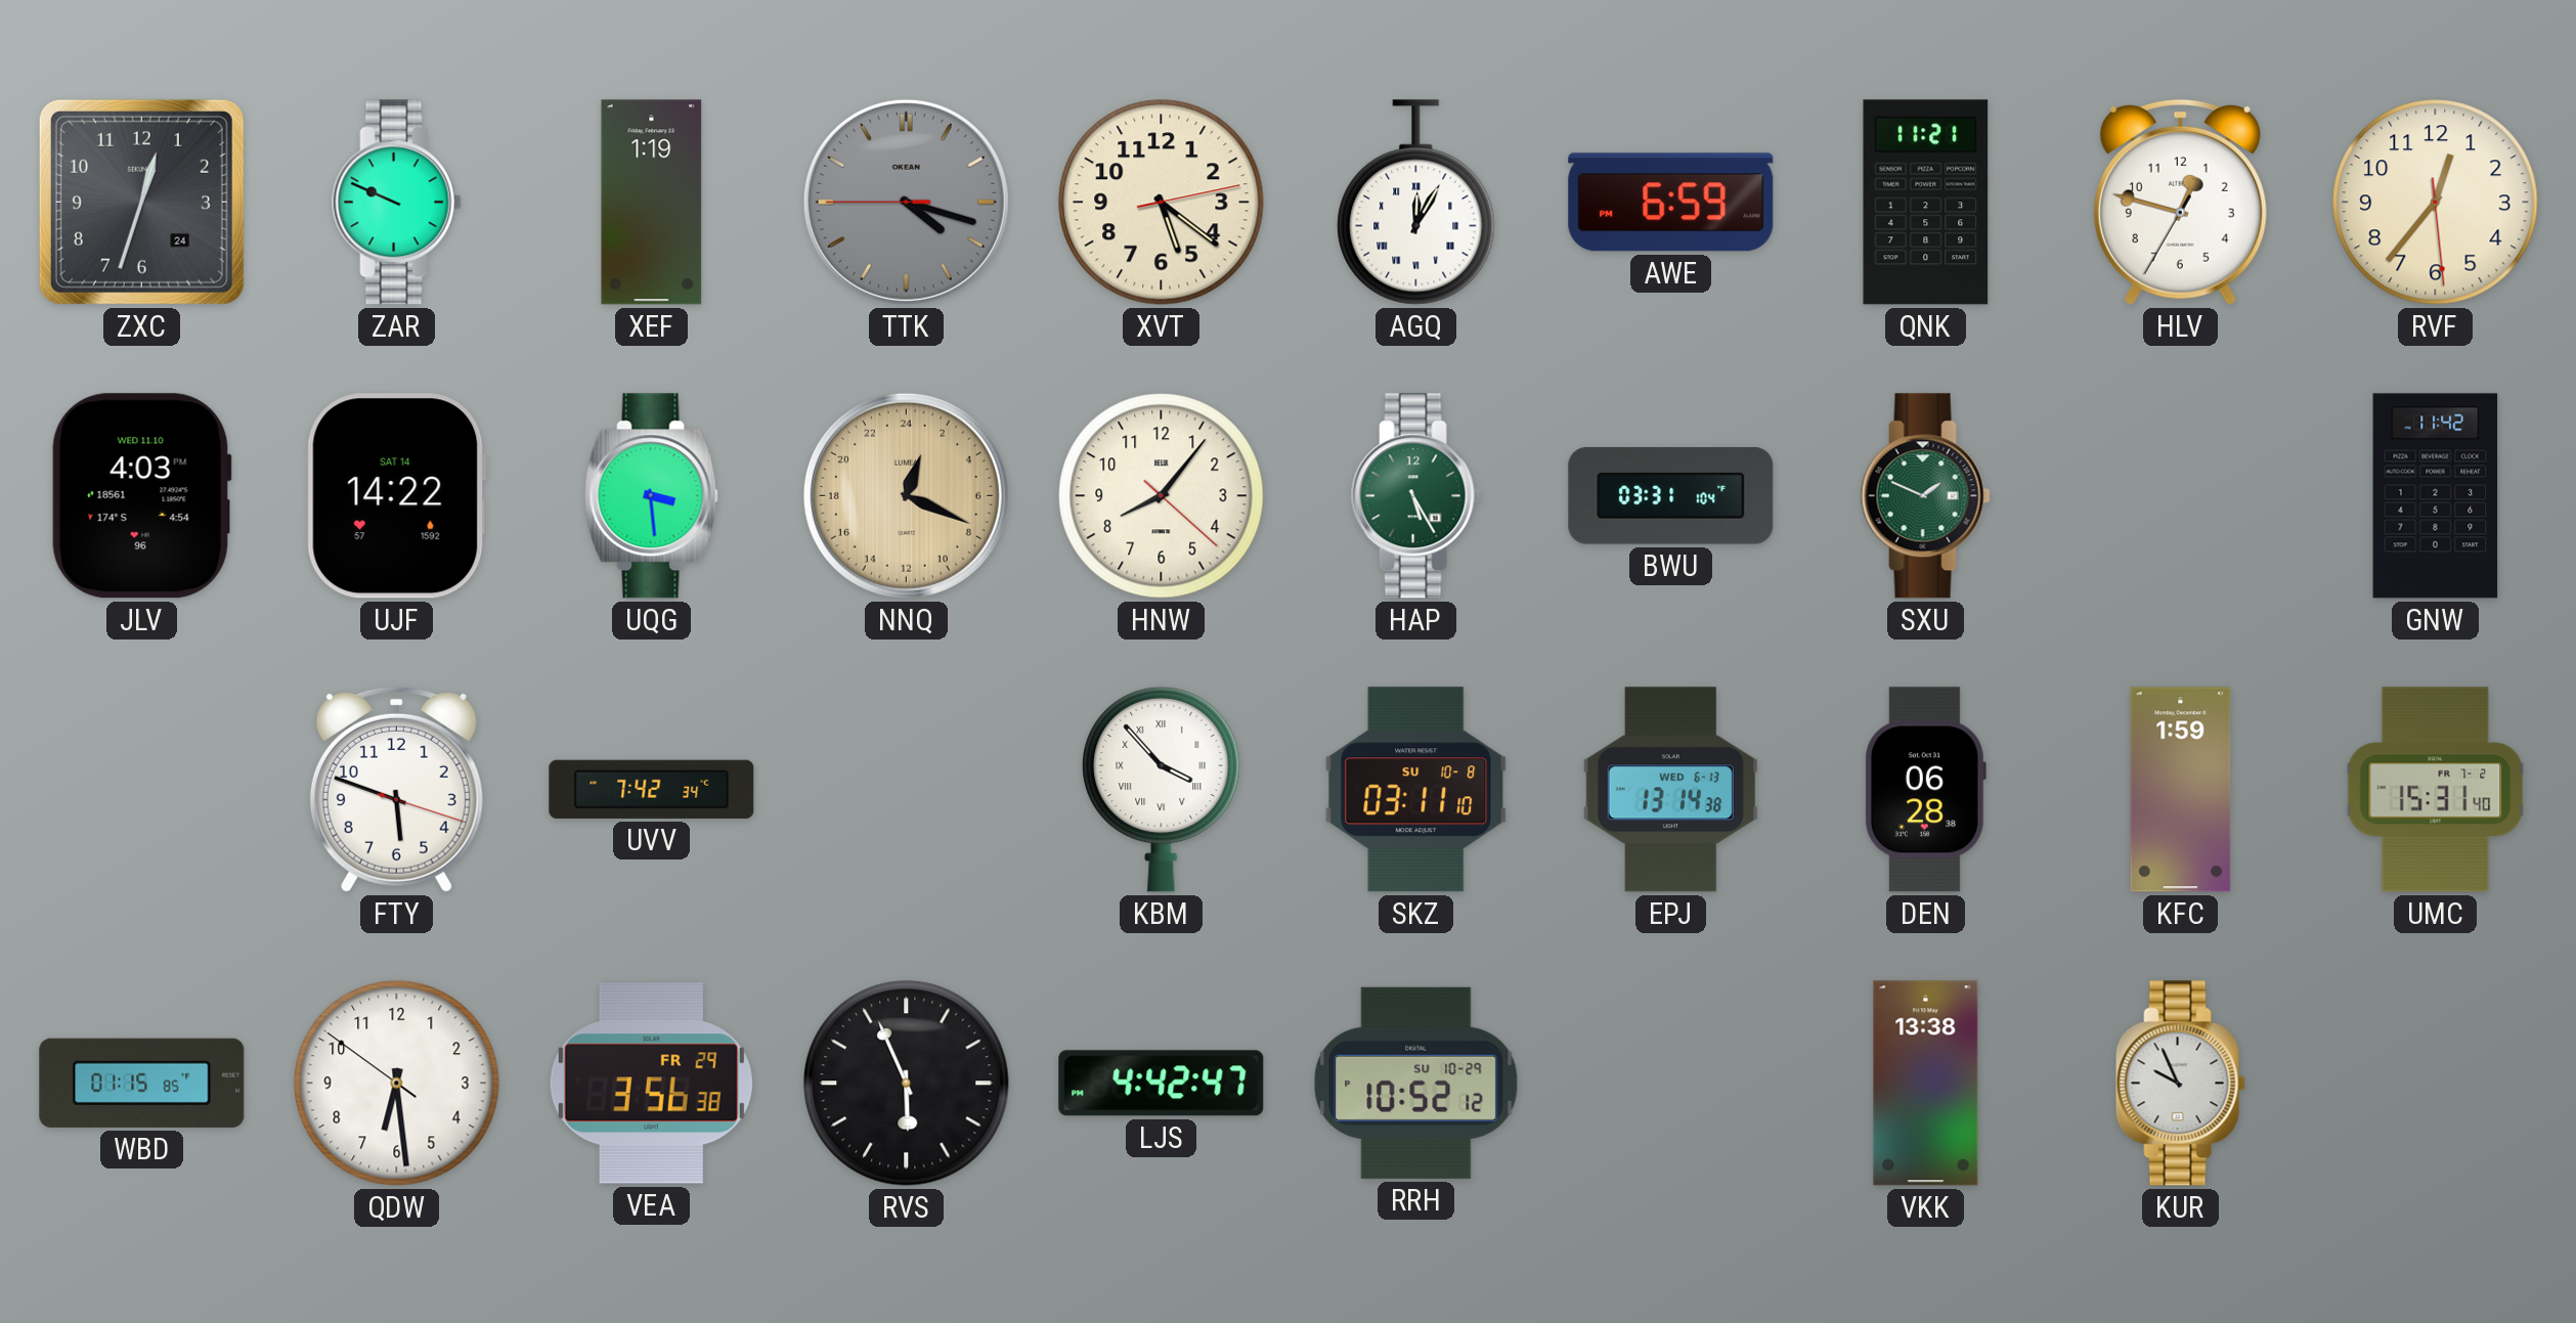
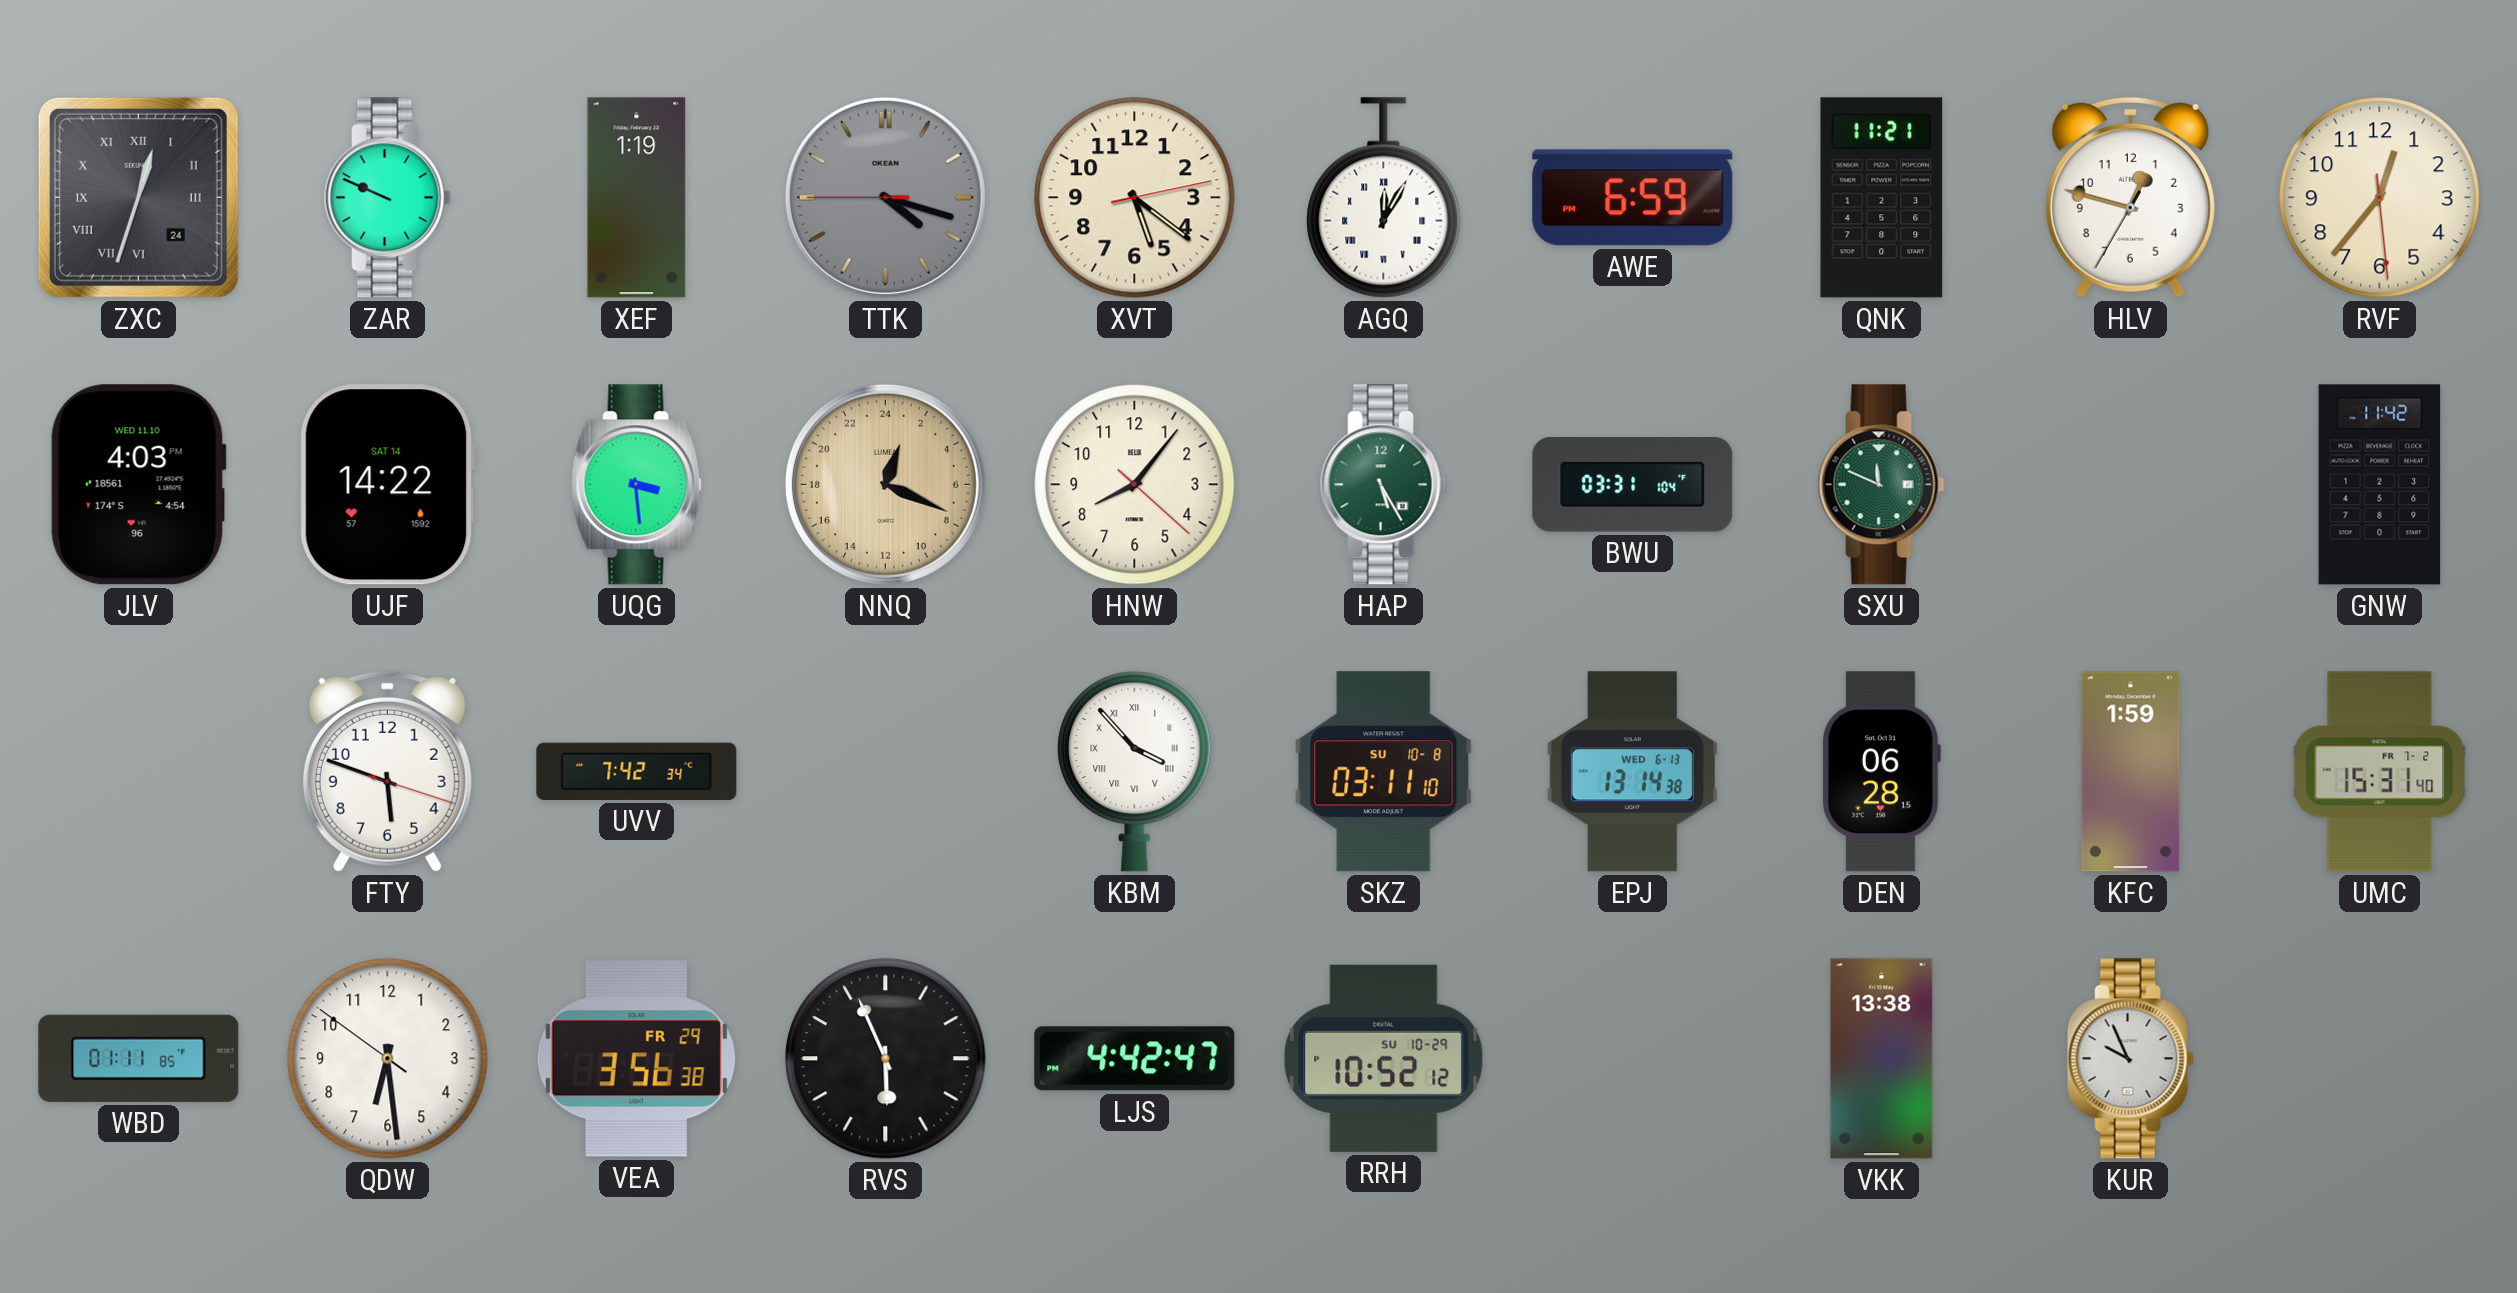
ZXC numerals: Arabic -> Roman (138, 197)
SXU: 1:49 -> 11:49 (1881, 485)
DEN: 06:28:38 -> 06:28:15 (1881, 772)
WBD: 01:15 -> 01:11 (139, 1058)
